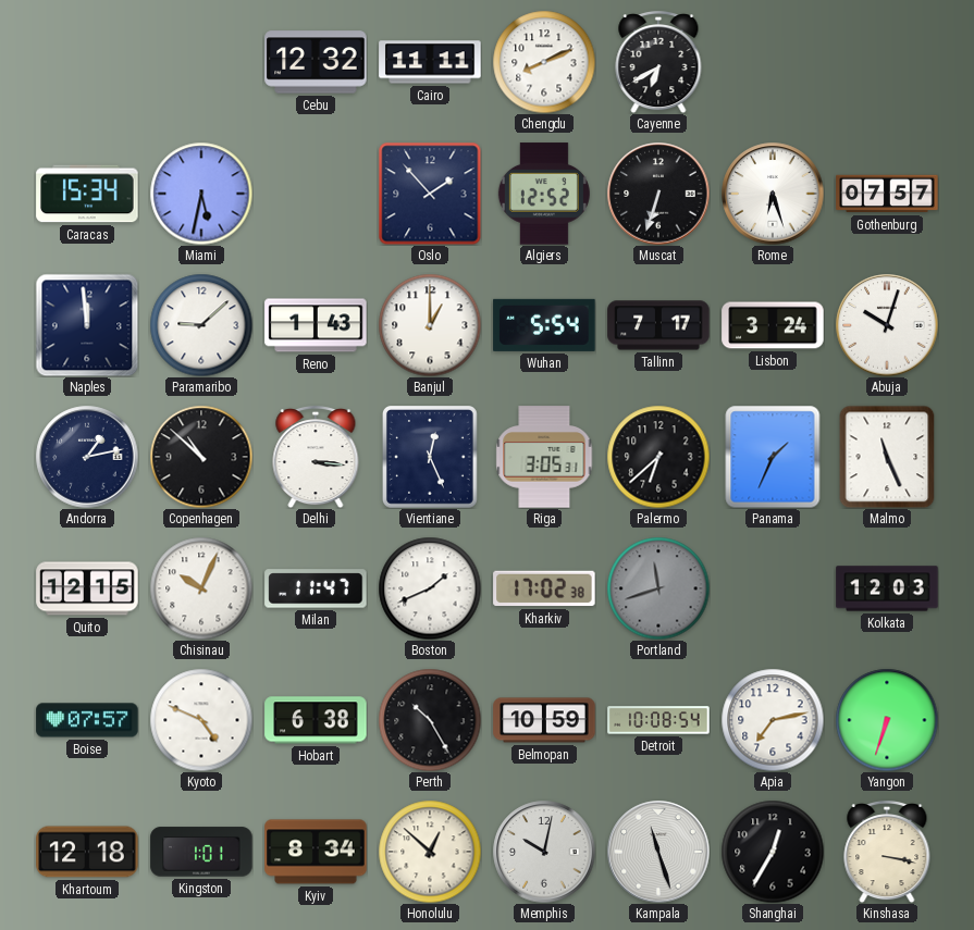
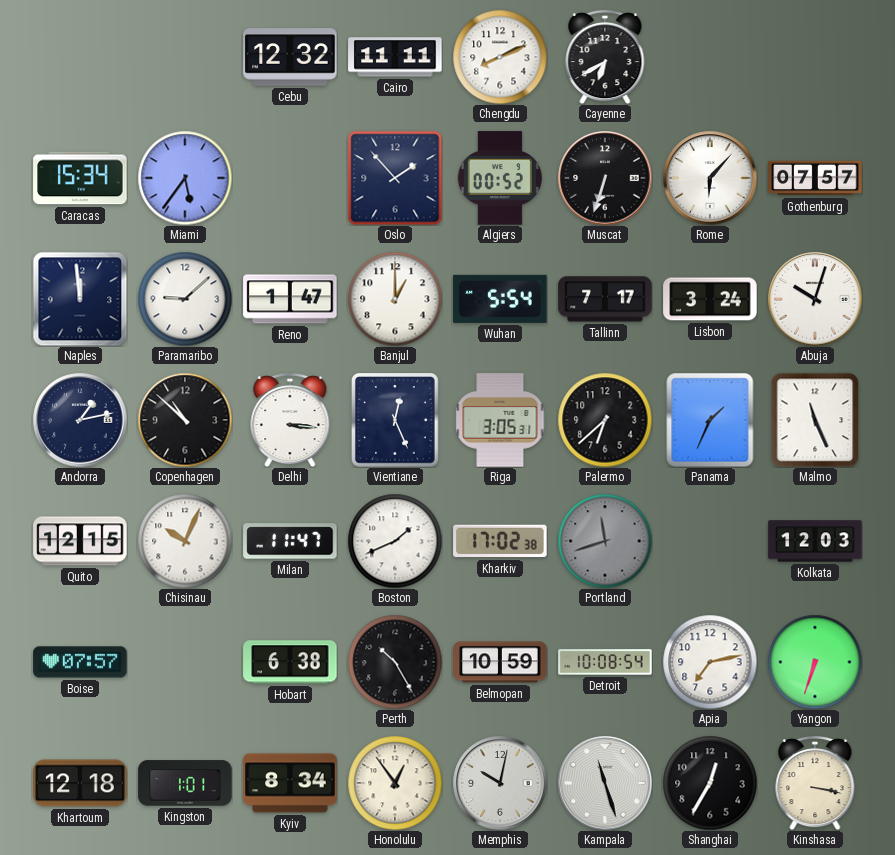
Miami: 5:32 -> 5:36 (185, 178)
Algiers: 12:52 -> 00:52 (500, 178)
Rome: 6:27 -> 6:07 (710, 178)
Reno: 1:43 -> 1:47 (290, 299)
Kyoto: 4:49 -> none (201, 720)
Honolulu: 12:52 -> 12:54 (395, 783)
